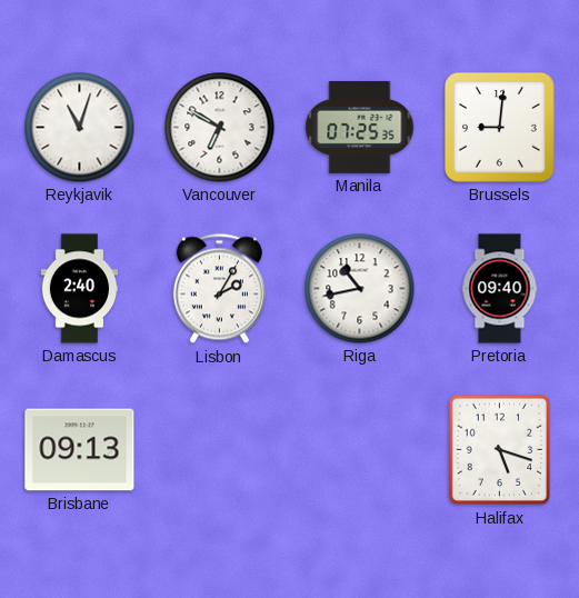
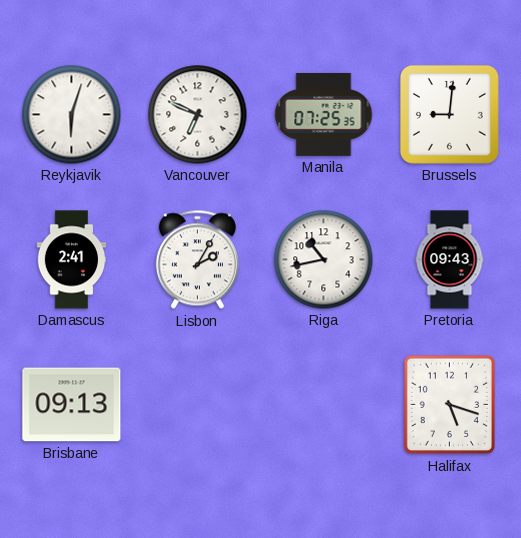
Reykjavik: 11:03 -> 6:03 (72, 115)
Vancouver: 6:50 -> 6:49 (198, 115)
Damascus: 2:40 -> 2:41 (72, 260)
Pretoria: 09:40 -> 09:43 (450, 260)
